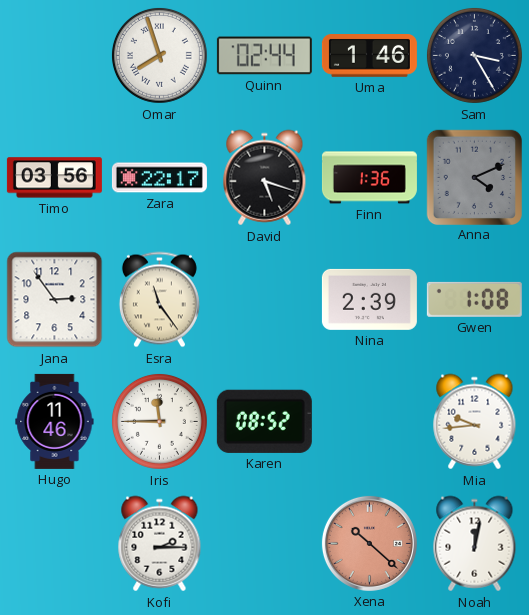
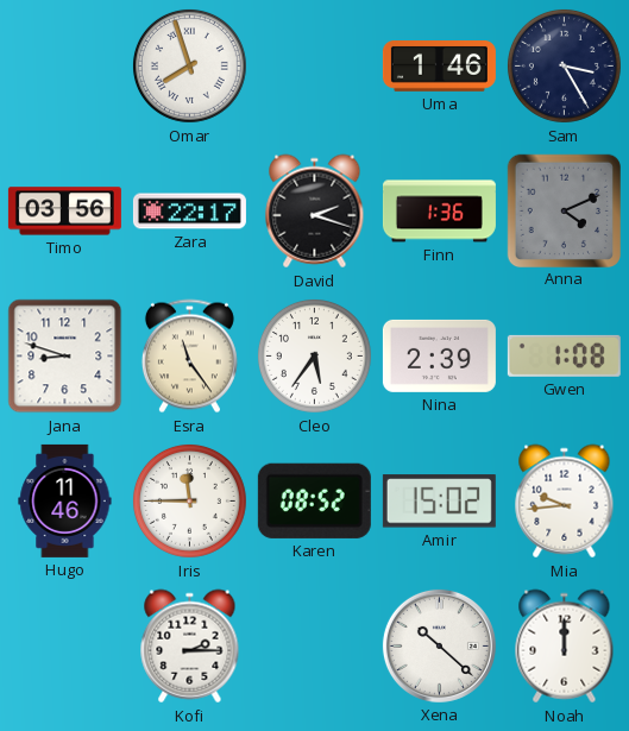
Quinn: 02:44 -> none (264, 56)
David: 5:18 -> 2:18 (315, 212)
Jana: 2:54 -> 8:48 (65, 357)
Cleo: none -> 5:36 (314, 355)
Amir: none -> 15:02 (439, 502)
Xena dial: salmon -> white (439, 645)
Noah: 12:02 -> 12:00 (565, 647)
